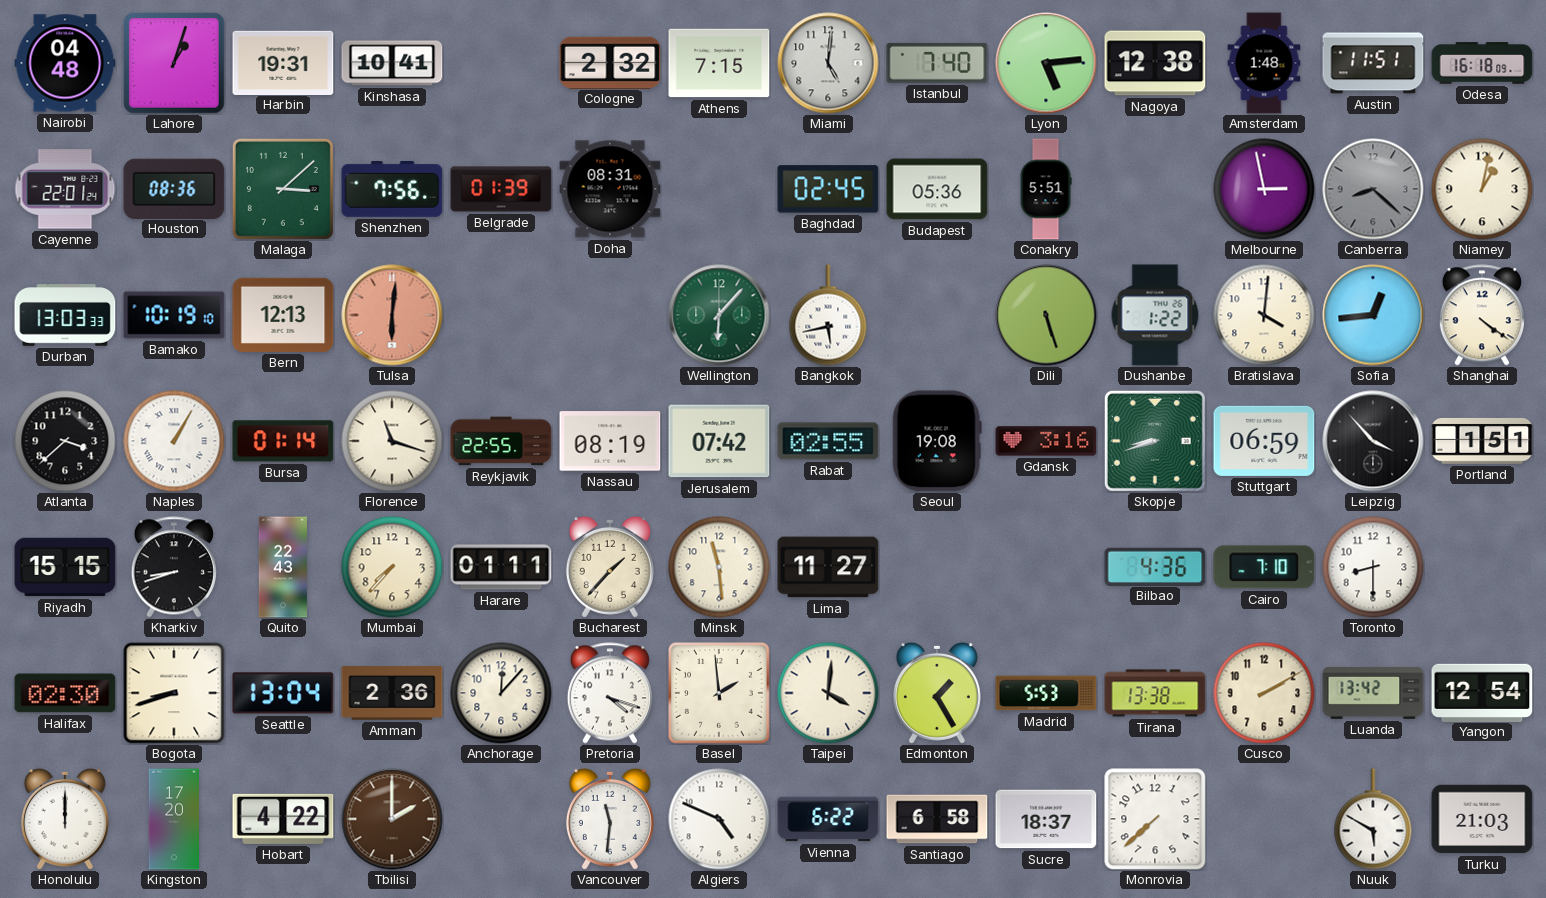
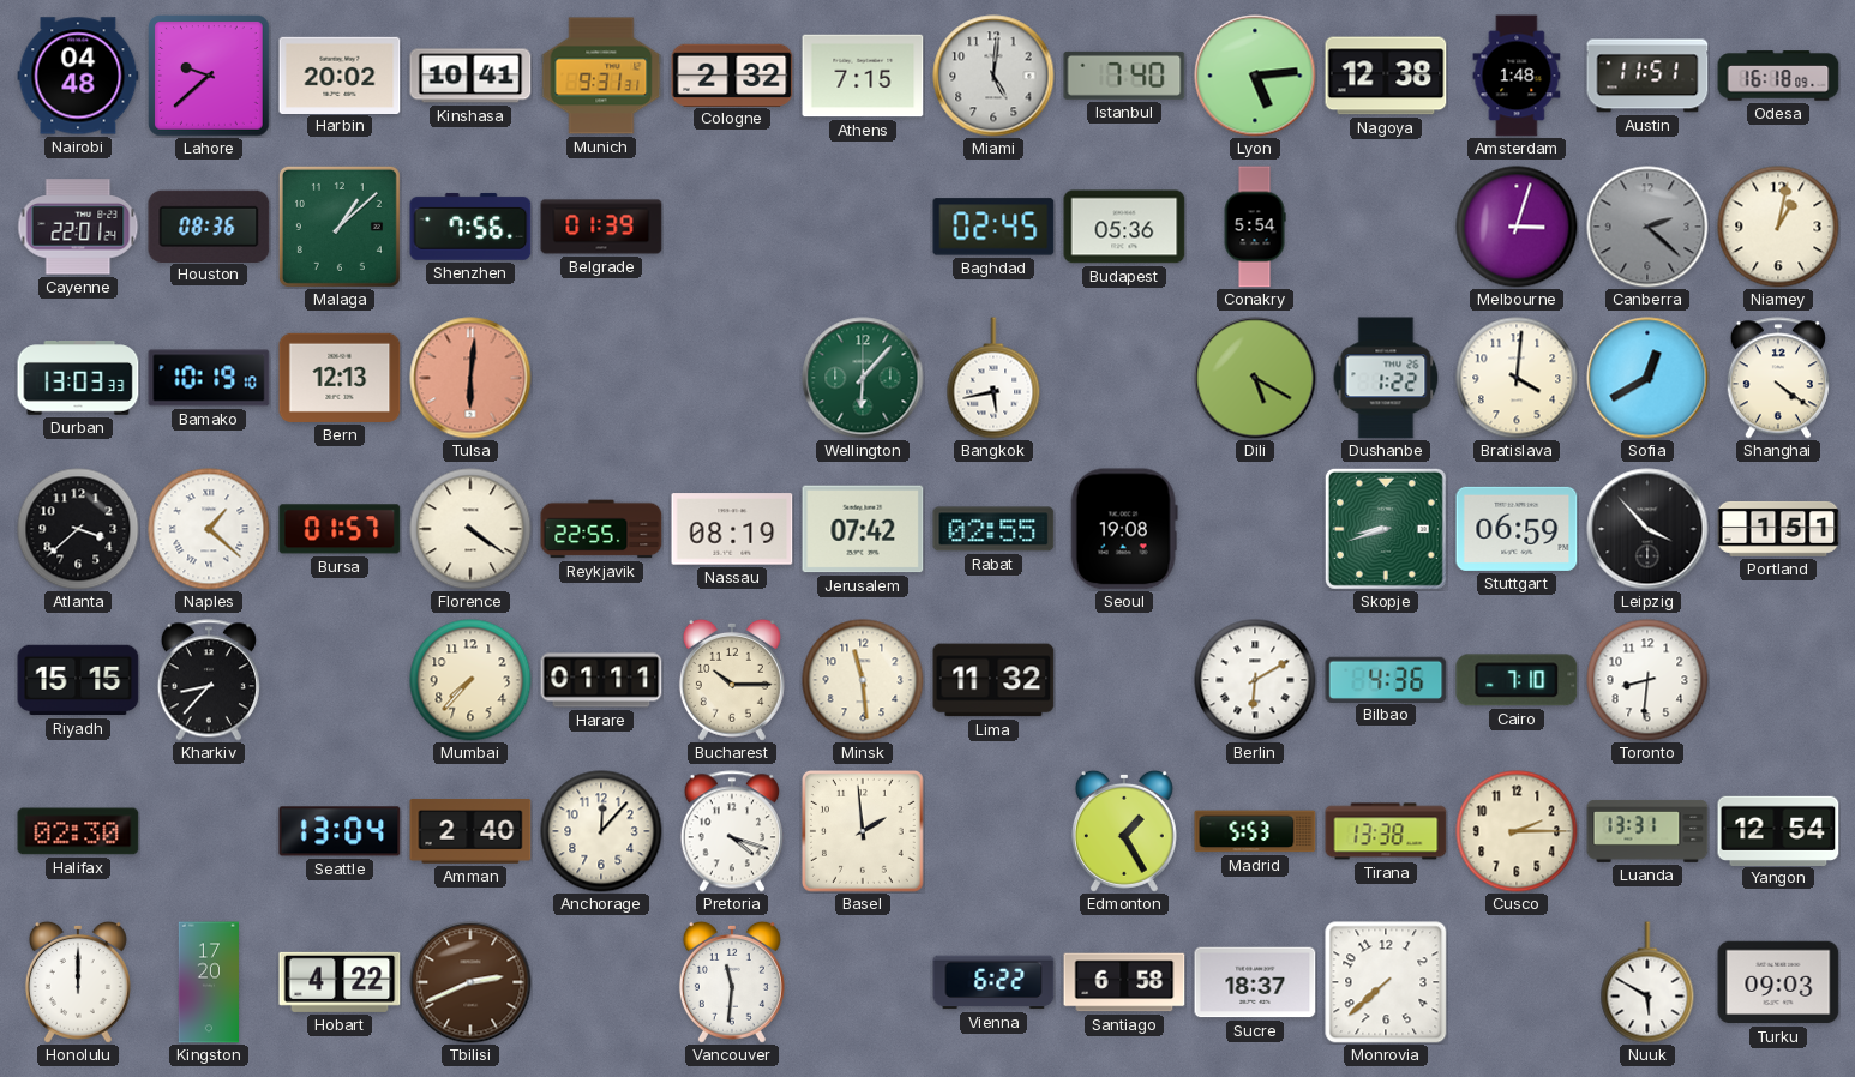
Lahore: 1:03 -> 9:38 (209, 76)
Harbin: 19:31 -> 20:02 (340, 74)
Munich: none -> 9:31 (601, 76)
Malaga: 3:08 -> 1:08 (340, 227)
Doha: 08:31 -> none (610, 189)
Conakry: 5:51 -> 5:54 (1255, 227)
Melbourne: 2:58 -> 3:03 (1517, 227)
Canberra: 8:22 -> 2:22 (1647, 227)
Dili: 5:27 -> 5:20 (1255, 378)
Sofia: 12:44 -> 12:40 (1647, 378)
Naples: 1:05 -> 1:22 (209, 529)
Bursa: 01:14 -> 01:57 (340, 529)
Florence: 11:18 -> 4:21 (470, 529)
Gdansk: 3:16 -> none (1046, 441)
Kharkiv: 8:42 -> 8:37 (209, 680)
Quito: 22:43 -> none (283, 567)
Bucharest: 1:37 -> 10:15 (732, 680)
Lima: 11:27 -> 11:32 (993, 680)
Berlin: none -> 6:10 (1255, 680)
Toronto: 8:30 -> 8:31 (1647, 680)
Bogota: 8:42 -> none (174, 693)
Amman: 2:36 -> 2:40 (470, 831)
Taipei: 4:01 -> none (828, 693)
Cusco: 2:10 -> 2:15 (1517, 831)
Luanda: 13:42 -> 13:31 (1647, 831)
Tbilisi: 2:00 -> 2:41 (470, 982)
Algiers: 4:49 -> none (719, 819)
Turku: 21:03 -> 09:03 (1778, 982)
